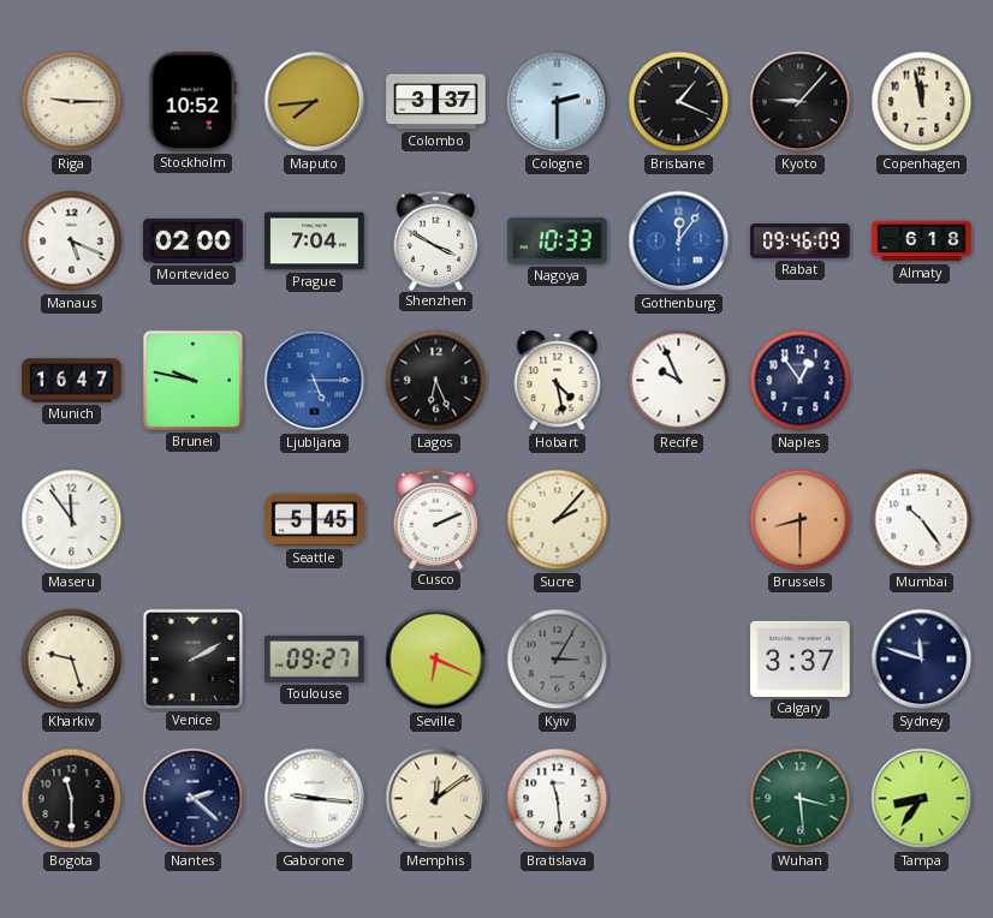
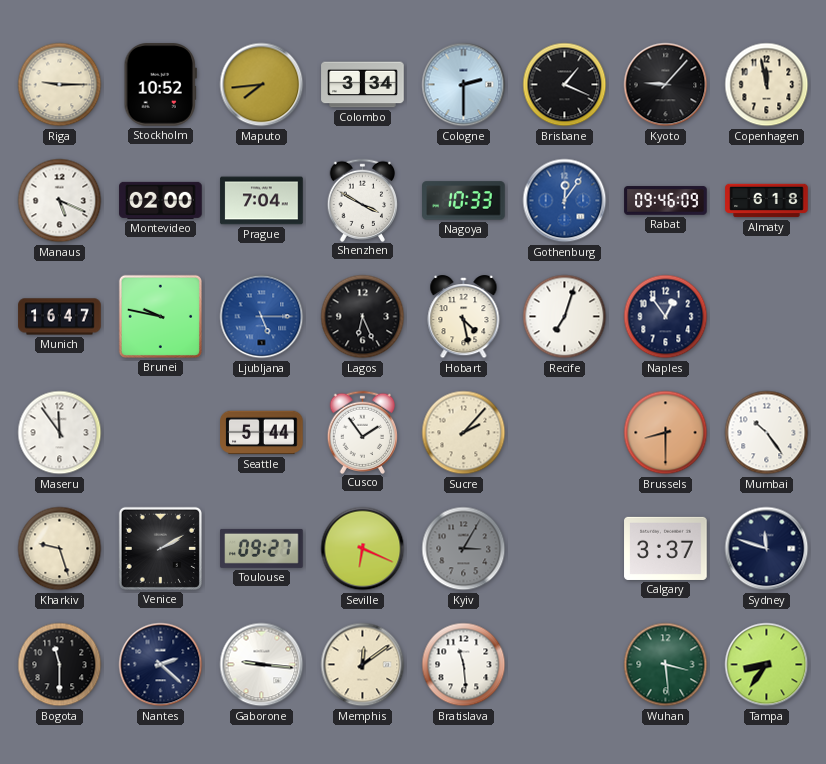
Colombo: 3:37 -> 3:34 (363, 85)
Recife: 9:56 -> 7:03 (565, 317)
Seattle: 5:45 -> 5:44 (262, 433)
Cusco: 2:11 -> 1:54 (363, 432)
